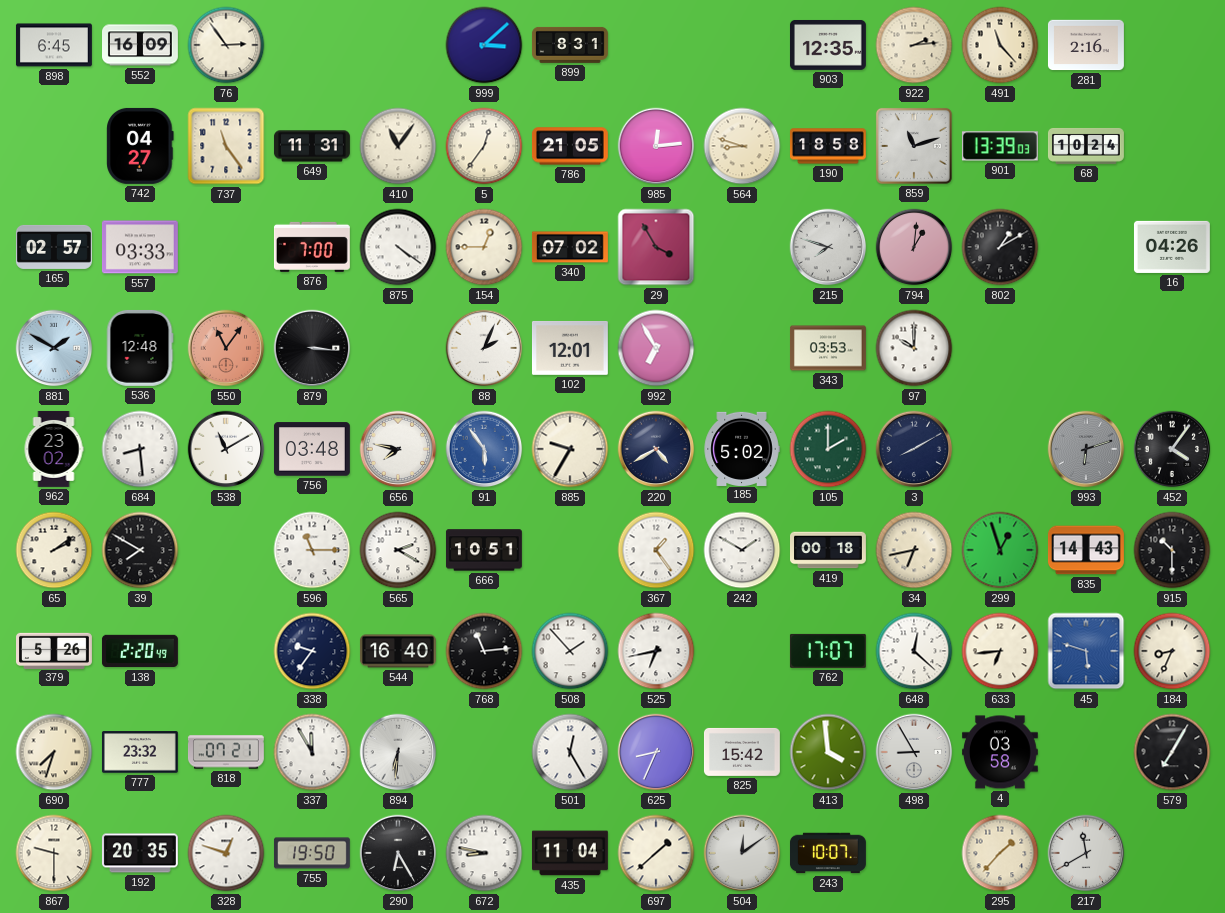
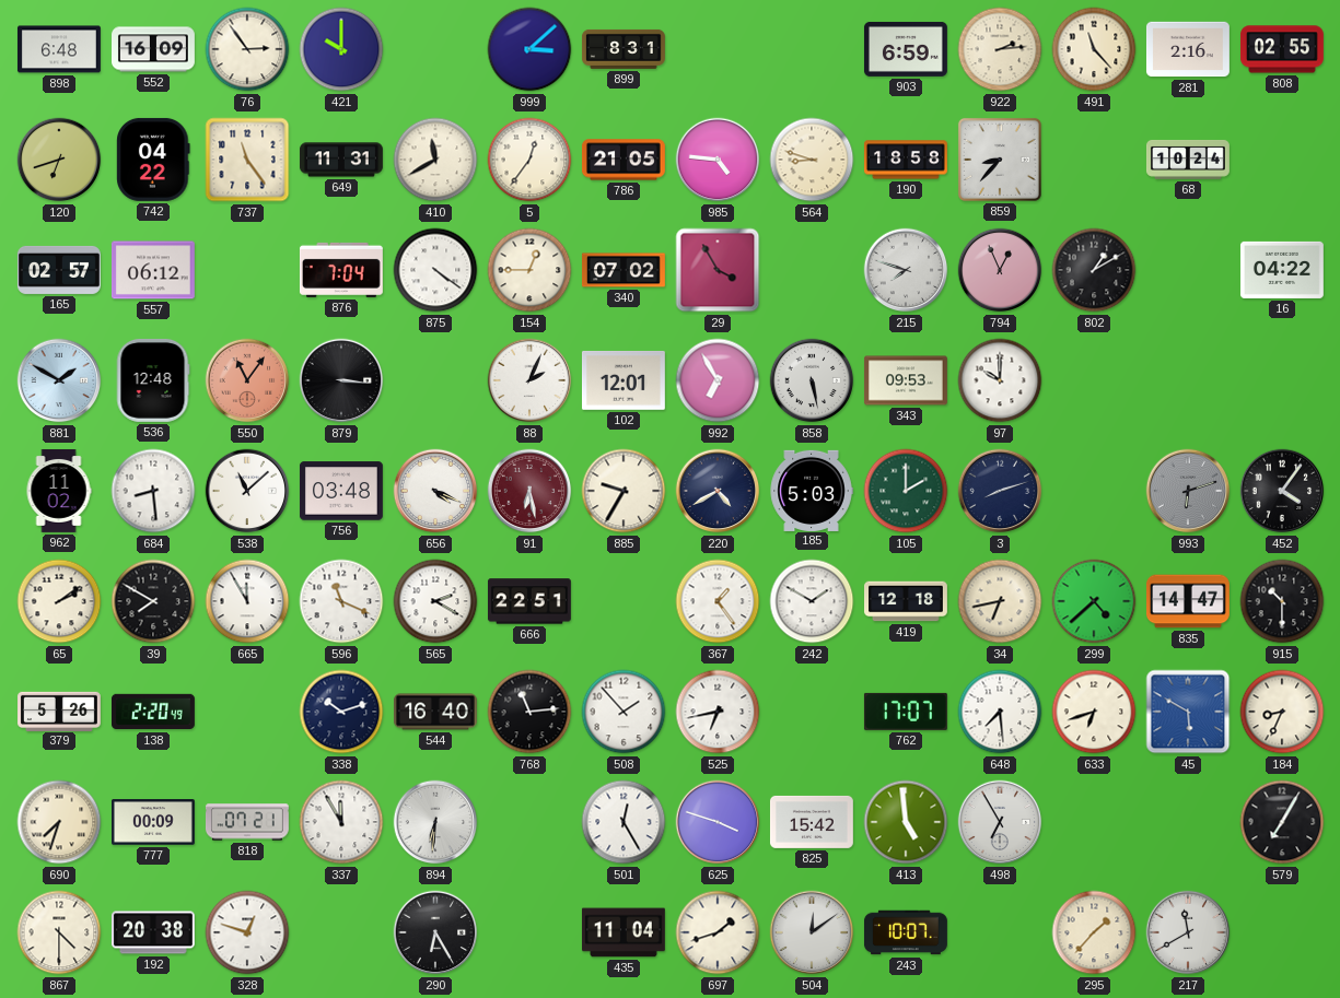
898: 6:45 -> 6:48 (59, 49)
421: none -> 10:00 (341, 49)
903: 12:35 -> 6:59 (906, 49)
808: none -> 02:55 (1282, 49)
120: none -> 6:42 (59, 160)
742: 04:27 -> 04:22 (153, 160)
410: 11:06 -> 11:40 (435, 160)
985: 12:14 -> 4:46 (718, 160)
859: 11:12 -> 8:37 (1000, 160)
901: 13:39 -> none (1000, 146)
557: 03:33 -> 06:12 (153, 270)
876: 7:00 -> 7:04 (341, 270)
794: 1:01 -> 12:56 (1000, 270)
16: 04:26 -> 04:22 (1282, 270)
858: none -> 5:28 (812, 380)
343: 03:53 -> 09:53 (906, 380)
962: 23:02 -> 11:02 (59, 491)
538: 11:10 -> 11:08 (247, 491)
656: 7:47 -> 4:19 (435, 491)
91: 5:54 -> 6:28 (529, 491)
91 dial: blue -> burgundy (529, 491)
185: 5:02 -> 5:03 (812, 490)
3: 8:10 -> 8:12 (1000, 491)
665: none -> 11:55 (247, 601)
596: 11:15 -> 11:19 (341, 601)
666: 10:51 -> 22:51 (529, 601)
419: 00:18 -> 12:18 (907, 601)
299: 12:57 -> 4:38 (1094, 601)
835: 14:43 -> 14:47 (1188, 601)
338: 9:36 -> 10:12 (341, 712)
648: 12:22 -> 7:29 (1000, 712)
633: 6:44 -> 6:42 (1094, 712)
45: 5:48 -> 5:50 (1188, 712)
777: 23:32 -> 00:09 (153, 822)
625: 8:34 -> 3:48 (718, 822)
413: 3:59 -> 4:59 (906, 822)
498: 8:55 -> 6:55 (1000, 822)
4: 03:58 -> none (1000, 752)
867: 9:30 -> 4:30 (59, 932)
192: 20:35 -> 20:38 (153, 932)
755: 19:50 -> none (312, 853)
672: 8:47 -> none (484, 853)
697: 1:38 -> 1:42 (718, 932)
